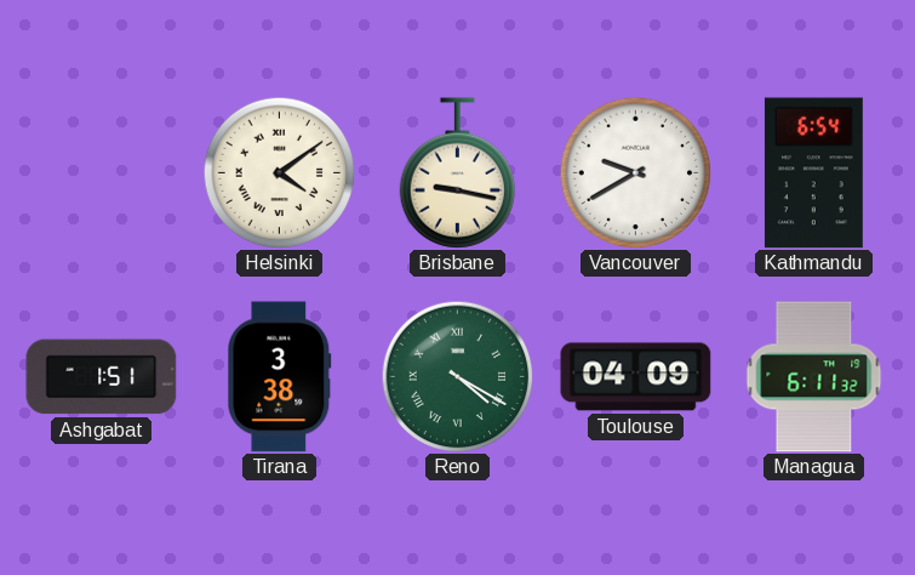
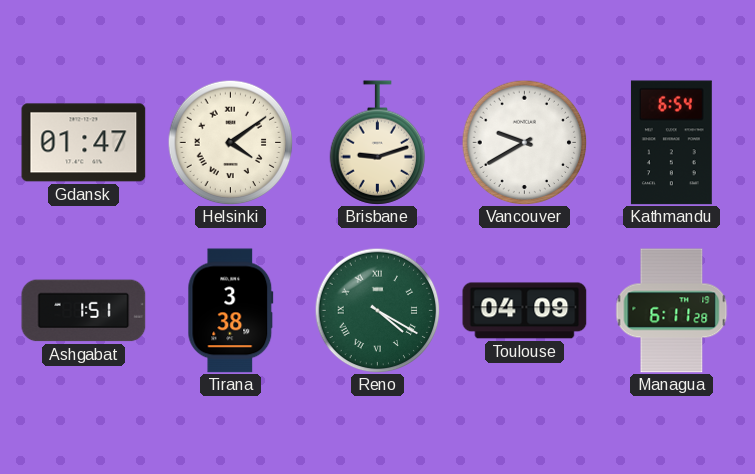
Gdansk: none -> 01:47 (84, 143)
Brisbane: 9:17 -> 9:12 (378, 143)
Managua: 6:11:32 -> 6:11:28 (672, 311)
